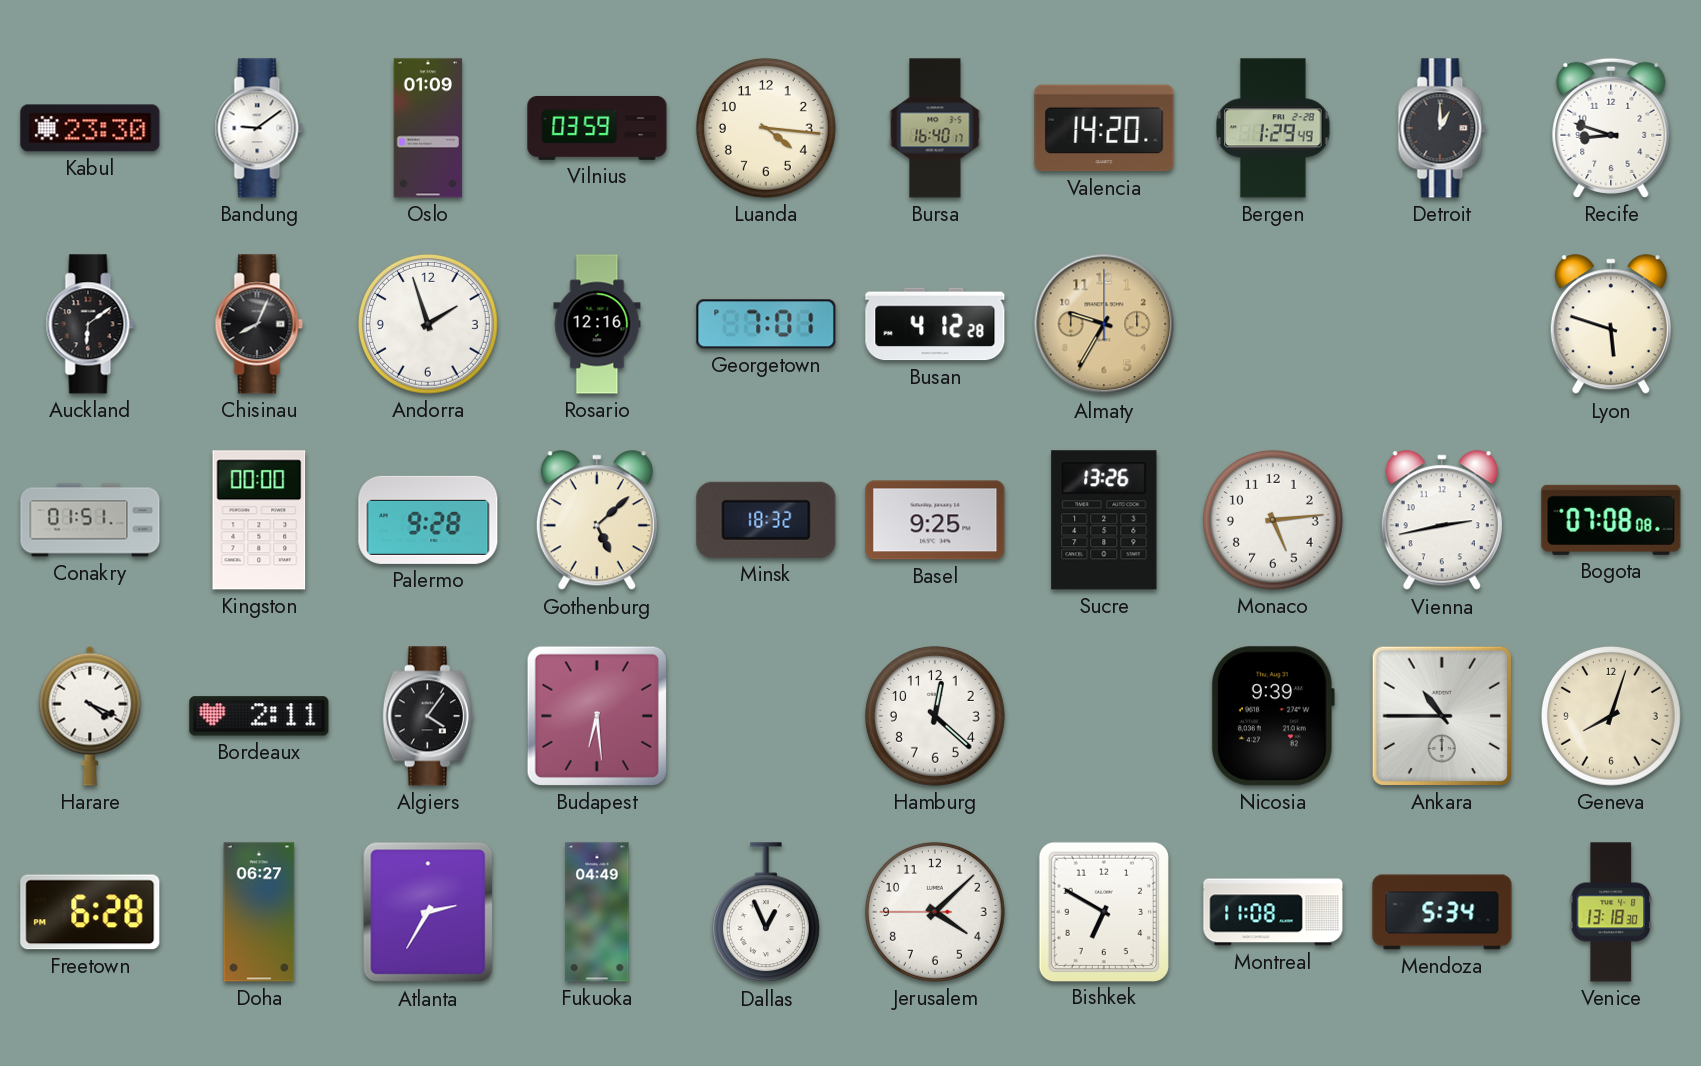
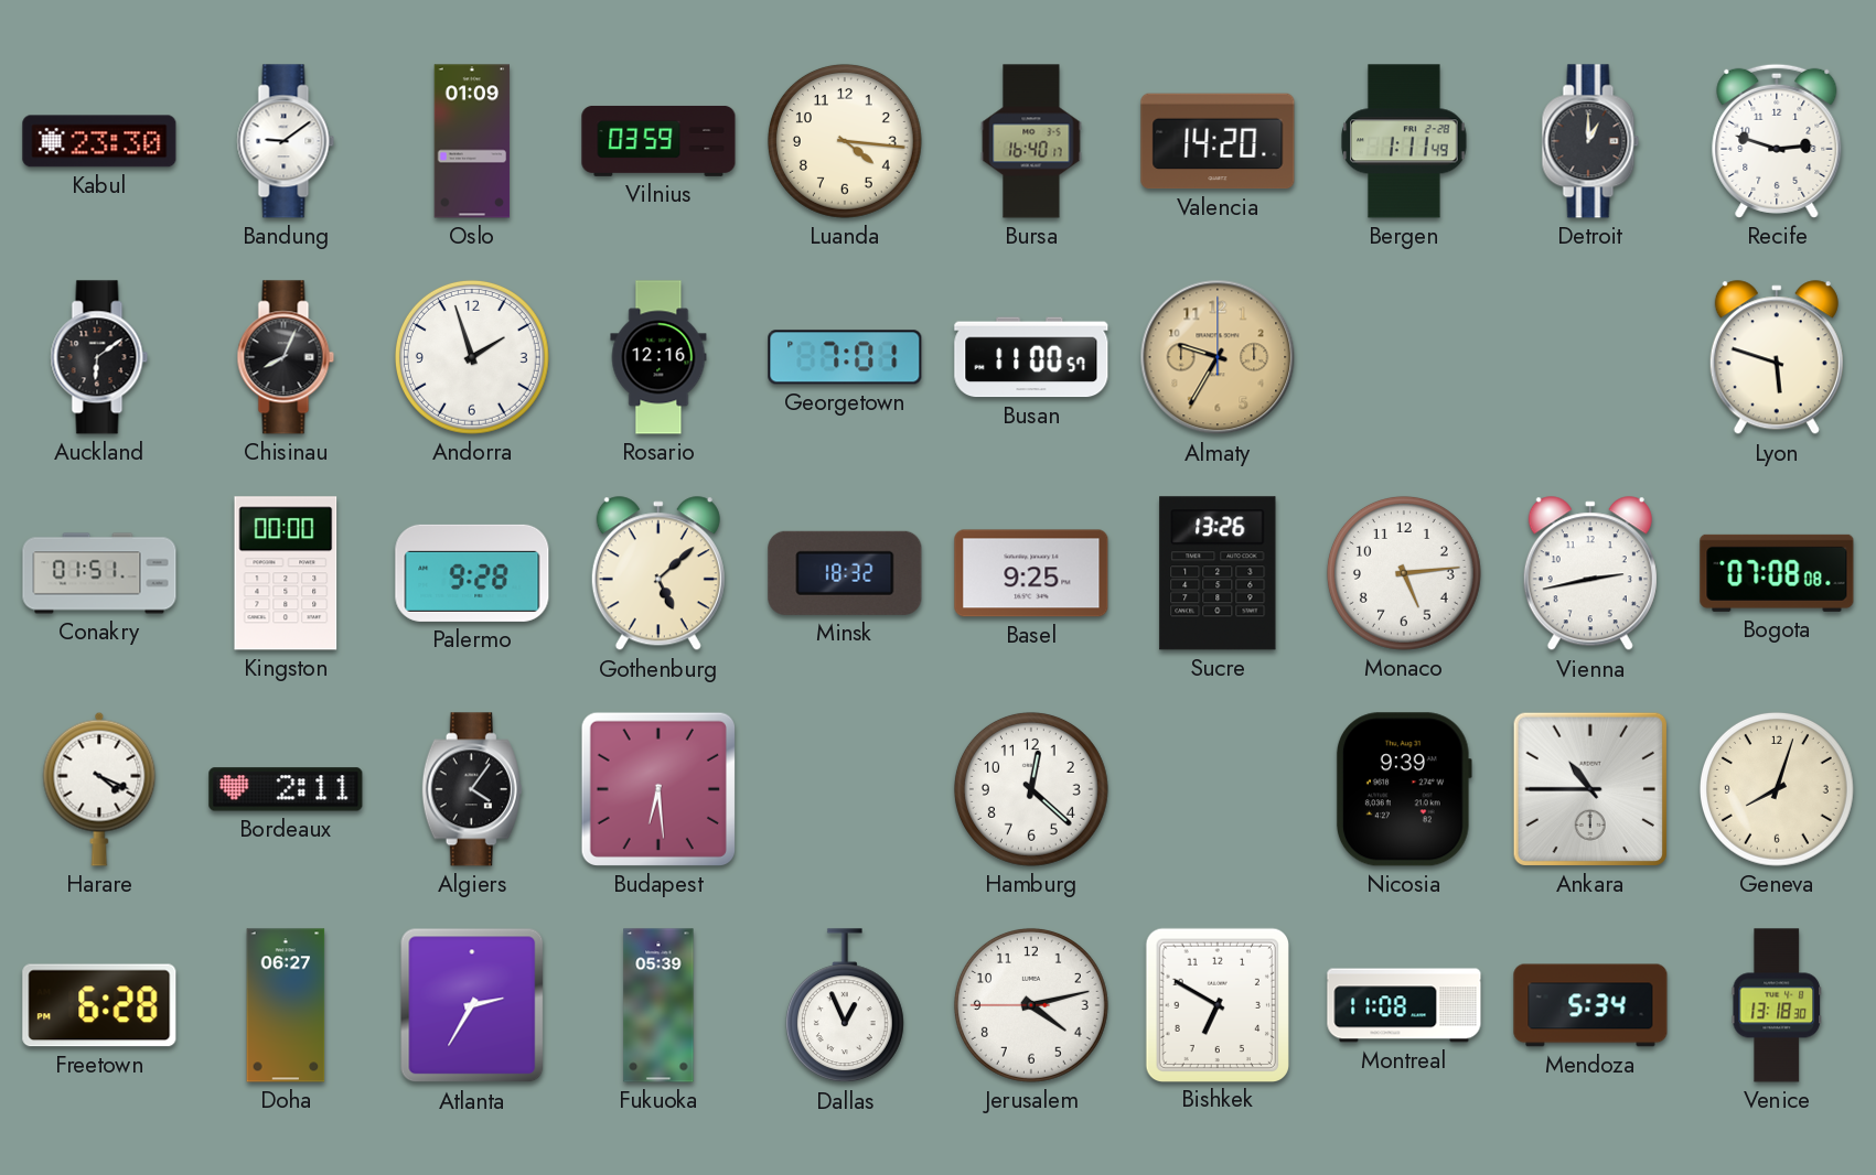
Bergen: 1:29 -> 1:11 (1404, 141)
Recife: 8:48 -> 2:48 (1777, 141)
Busan: 4:12 -> 11:00 (1031, 357)
Fukuoka: 04:49 -> 05:39 (658, 1005)
Jerusalem: 4:07 -> 4:12 (1031, 1005)
